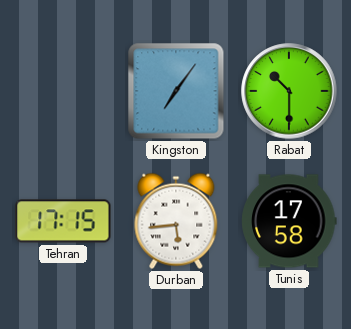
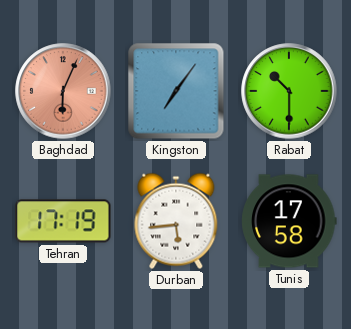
Baghdad: none -> 6:04 (63, 91)
Tehran: 17:15 -> 17:19 (63, 221)
